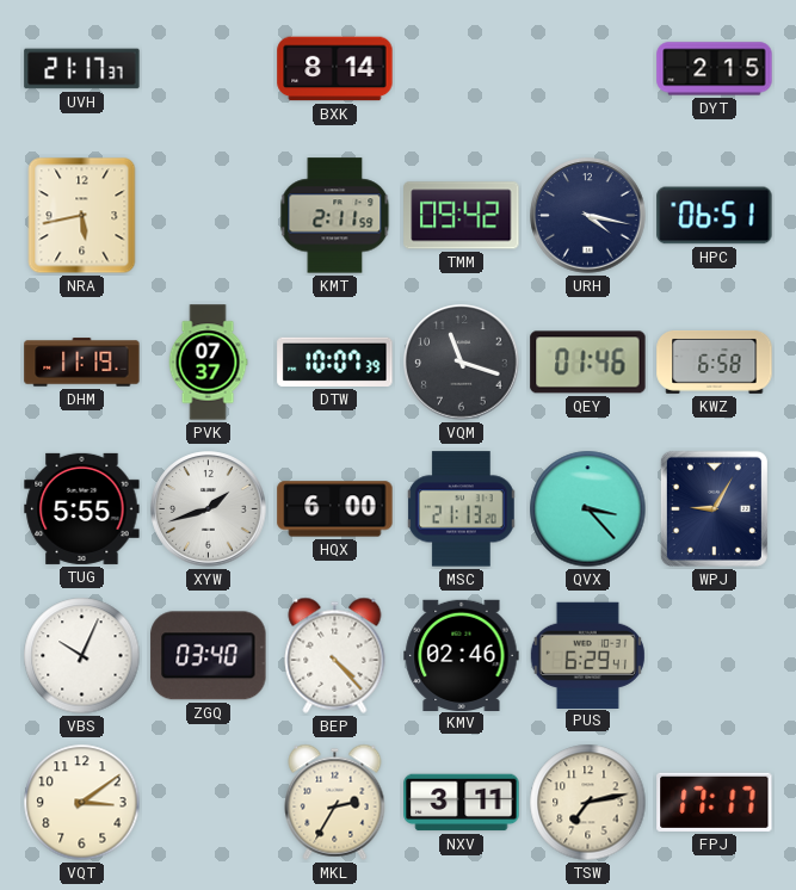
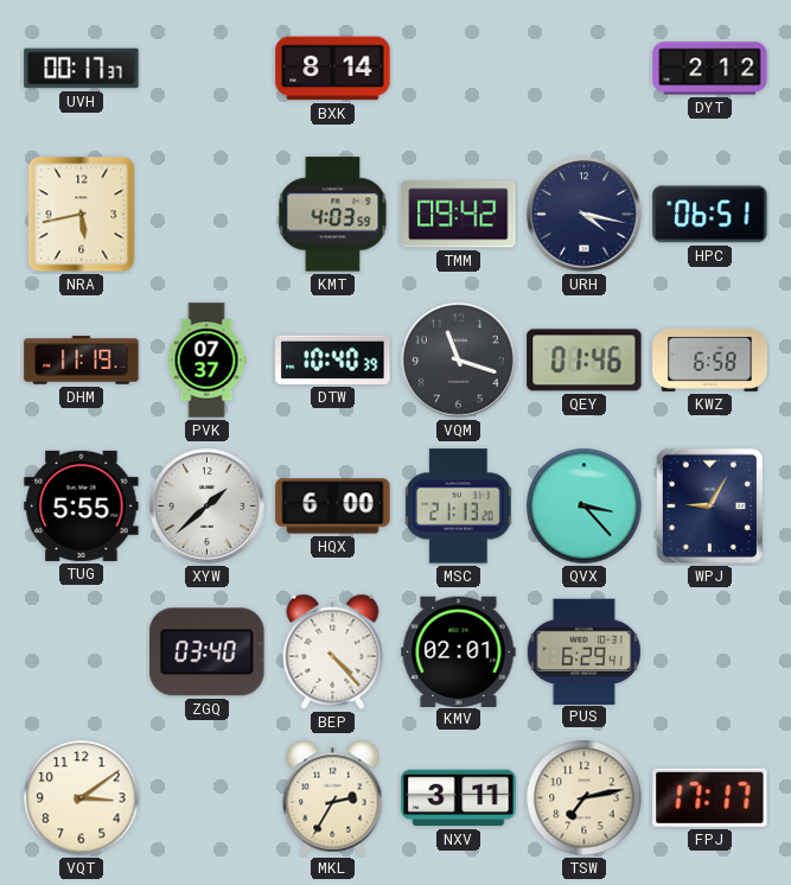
UVH: 21:17 -> 00:17 (82, 69)
DYT: 2:15 -> 2:12 (710, 69)
KMT: 2:11 -> 4:03 (333, 215)
DTW: 10:07 -> 10:40 (333, 359)
XYW: 1:42 -> 1:38 (208, 507)
VBS: 10:04 -> none (82, 656)
KMV: 02:46 -> 02:01 (459, 651)
